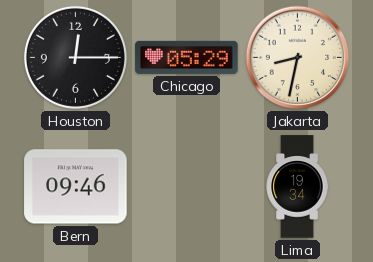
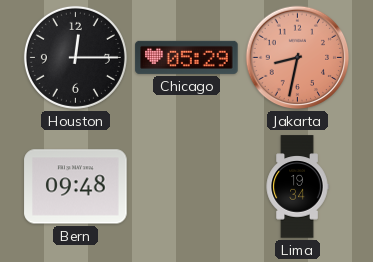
Jakarta dial: cream -> salmon (298, 58)
Bern: 09:46 -> 09:48 (76, 187)
